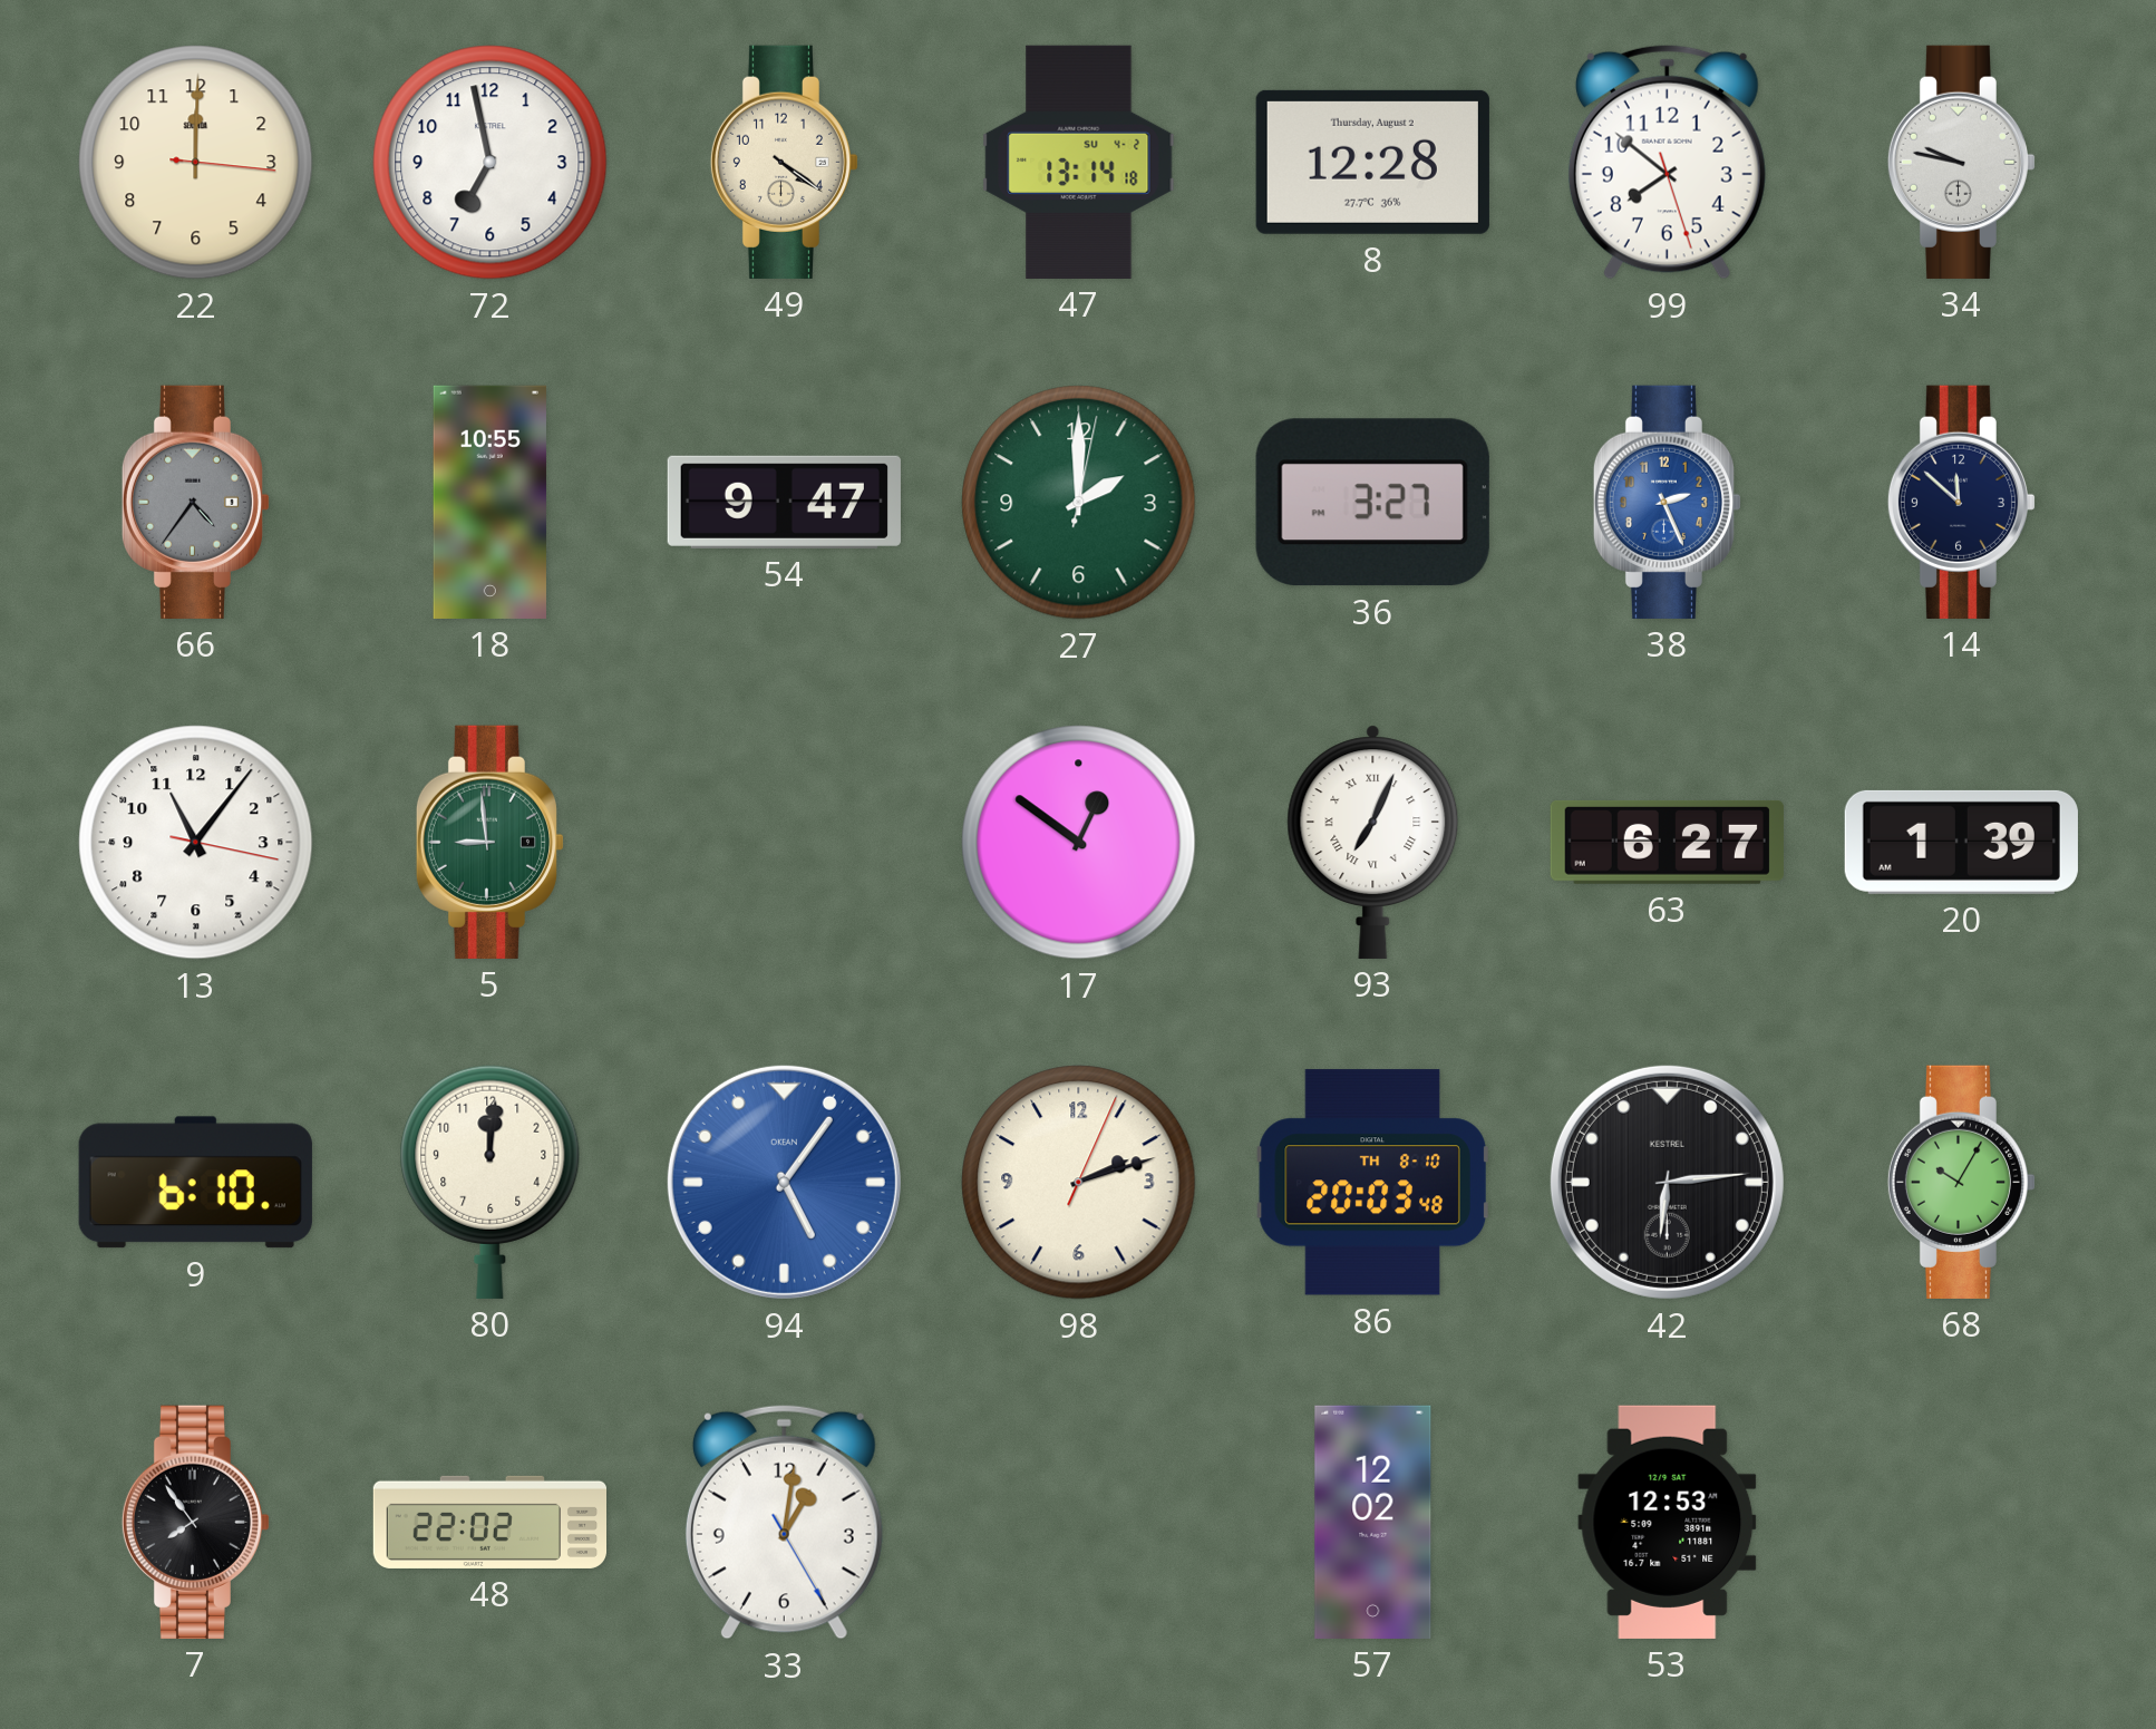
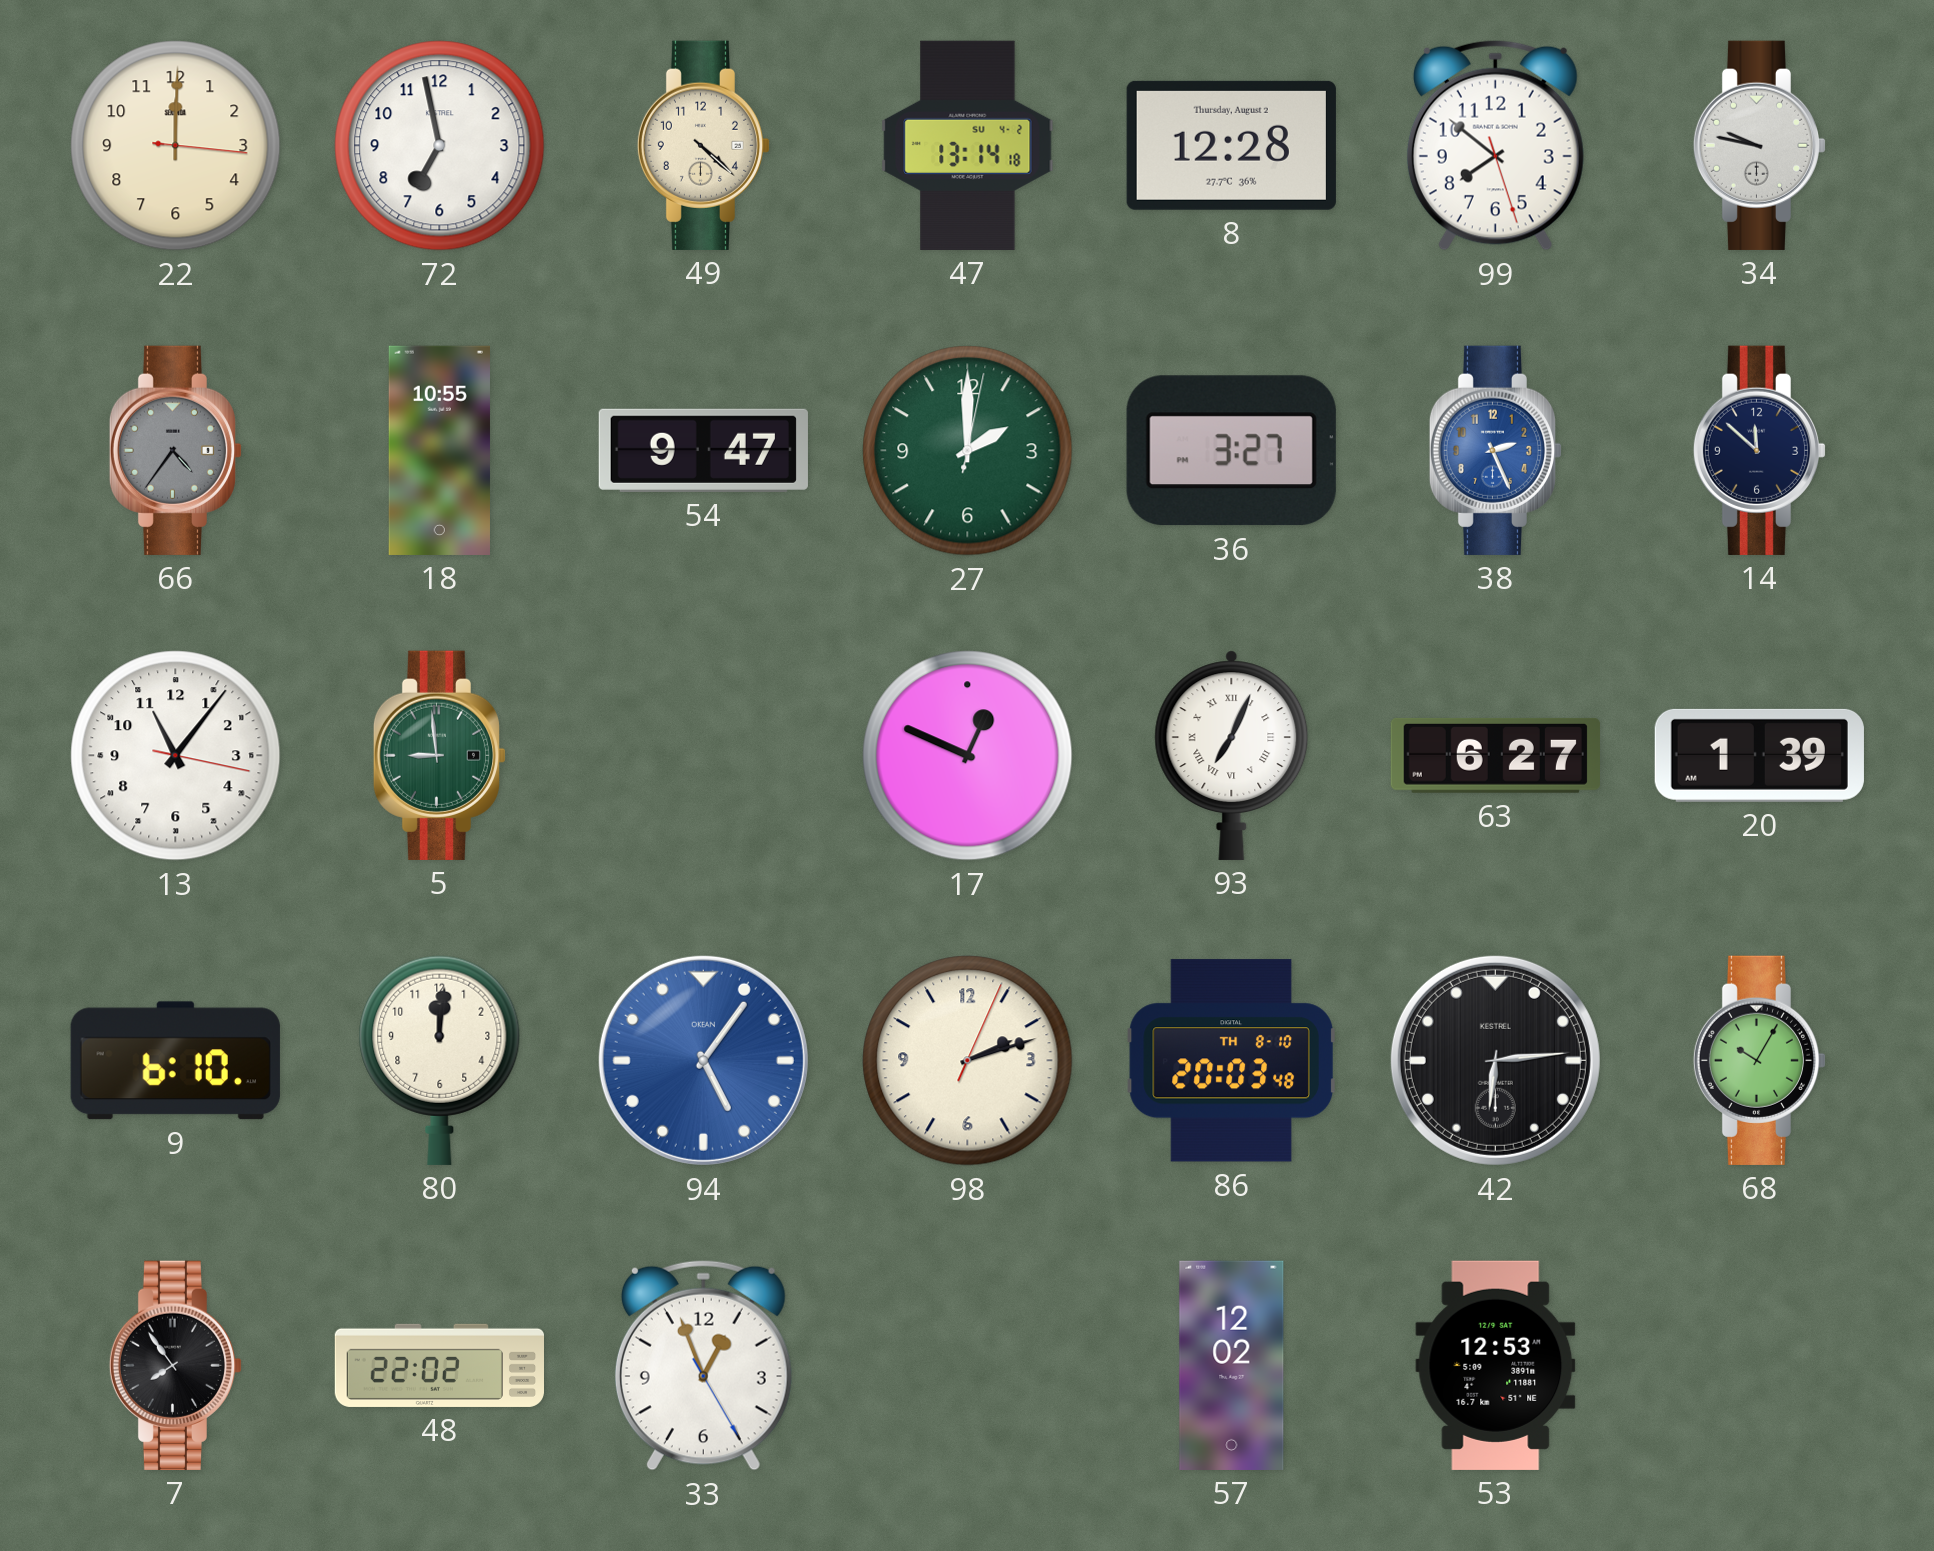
49: 4:21 -> 4:22 (704, 145)
17: 12:51 -> 12:49 (968, 756)
33: 1:01 -> 12:56 (703, 1365)
